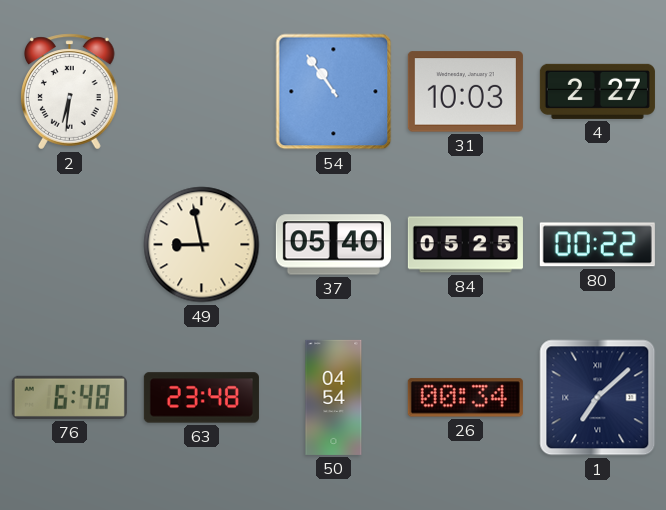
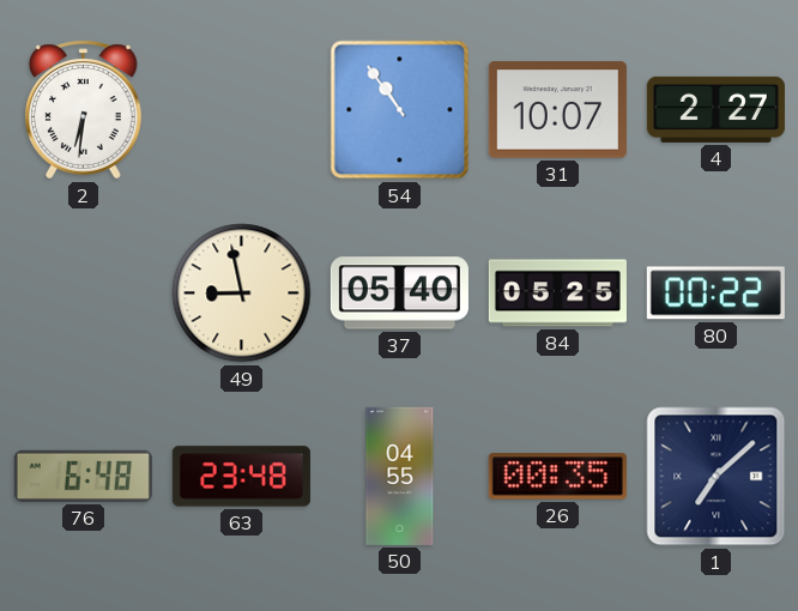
31: 10:03 -> 10:07 (557, 110)
50: 04:54 -> 04:55 (400, 476)
26: 00:34 -> 00:35 (557, 477)
